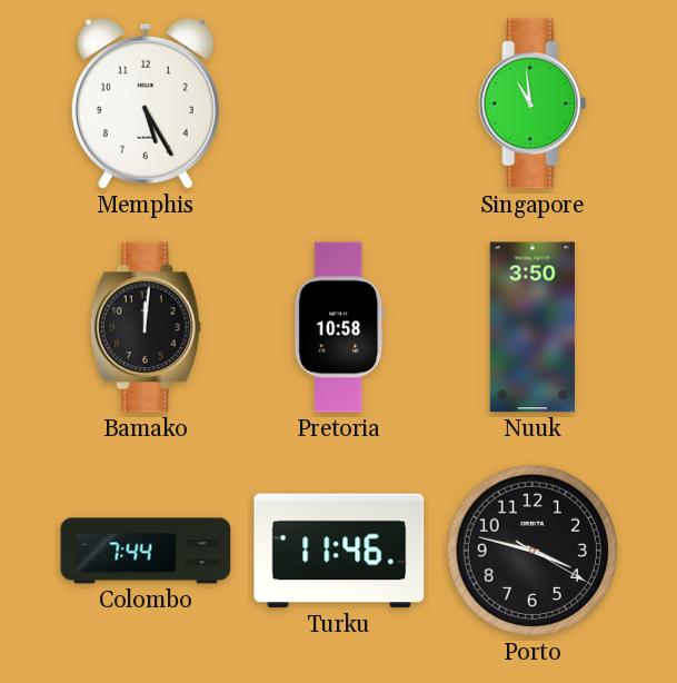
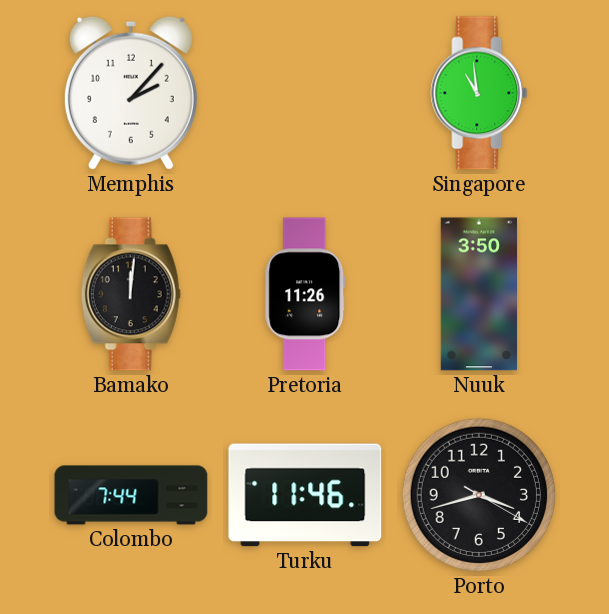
Memphis: 5:25 -> 2:07 (131, 93)
Pretoria: 10:58 -> 11:26 (305, 294)
Porto: 3:47 -> 3:42 (479, 495)
